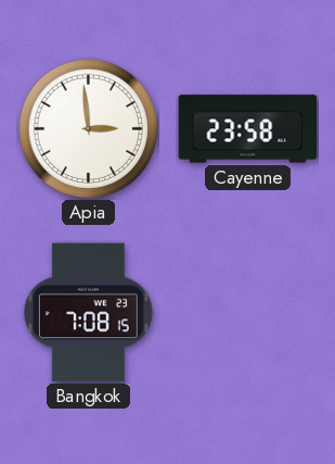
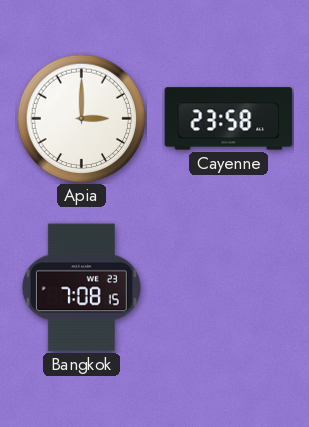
Apia: 2:59 -> 3:00 (81, 118)
